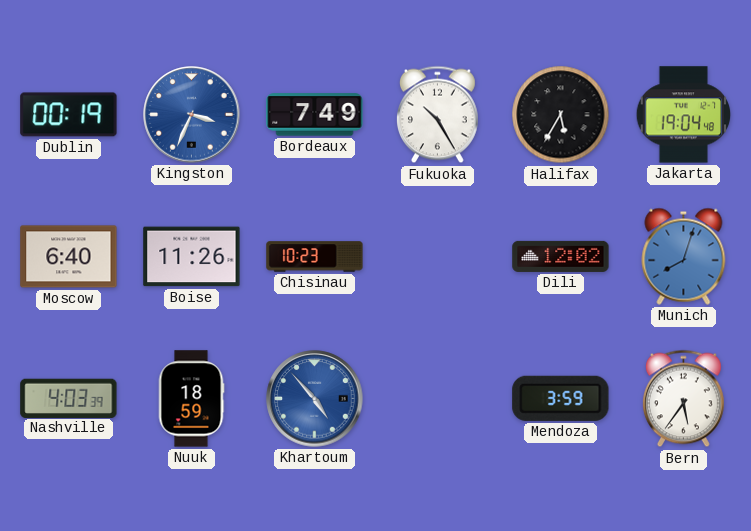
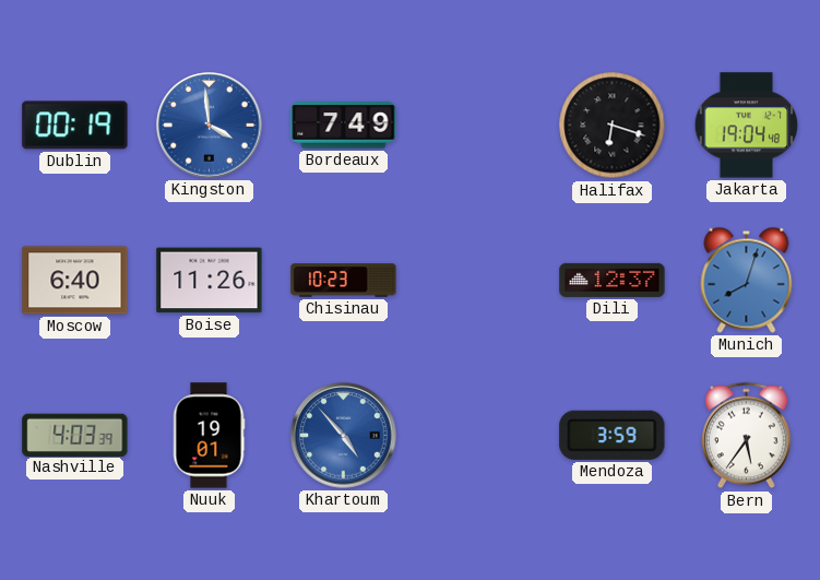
Kingston: 3:34 -> 3:59 (210, 126)
Fukuoka: 10:25 -> none (437, 115)
Halifax: 5:35 -> 6:18 (613, 126)
Dili: 12:02 -> 12:37 (613, 280)
Nuuk: 18:59 -> 19:01 (209, 436)
